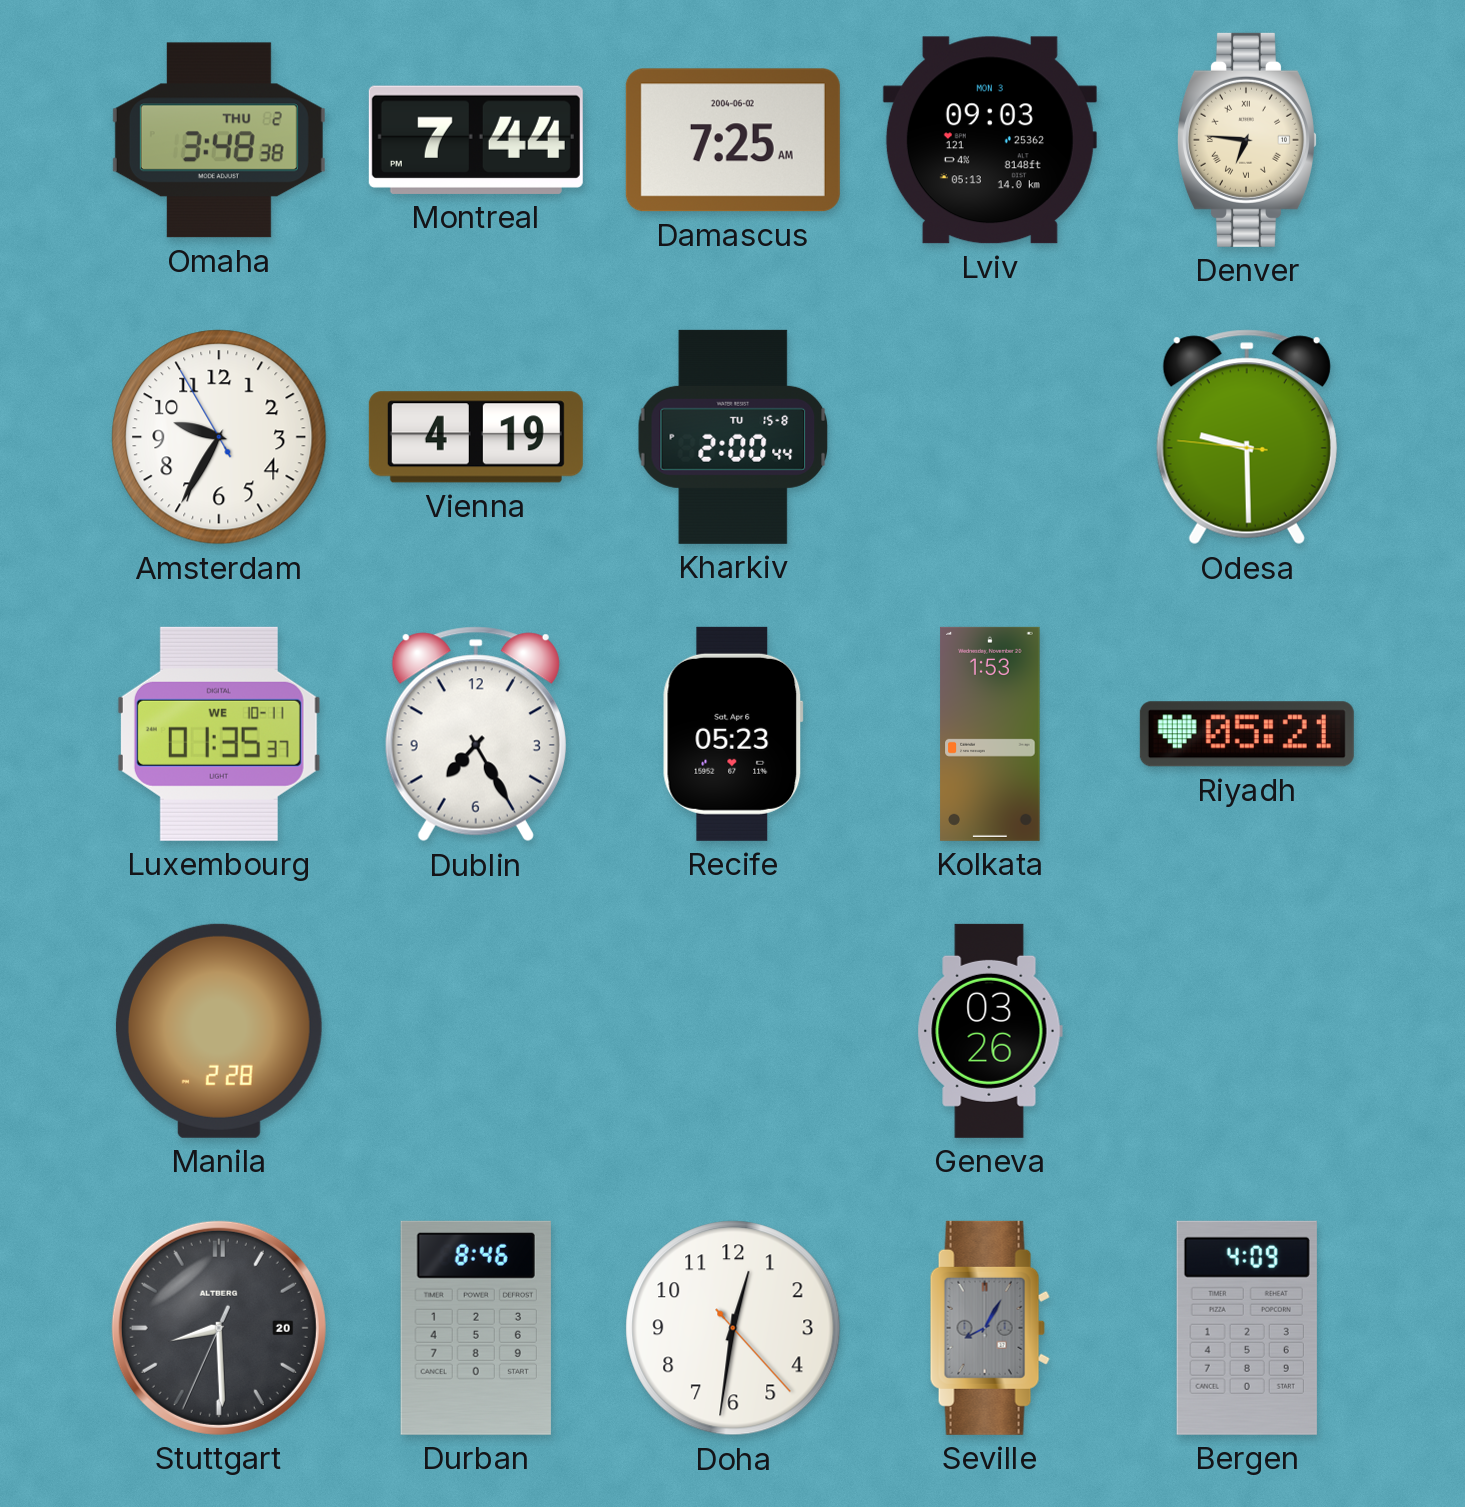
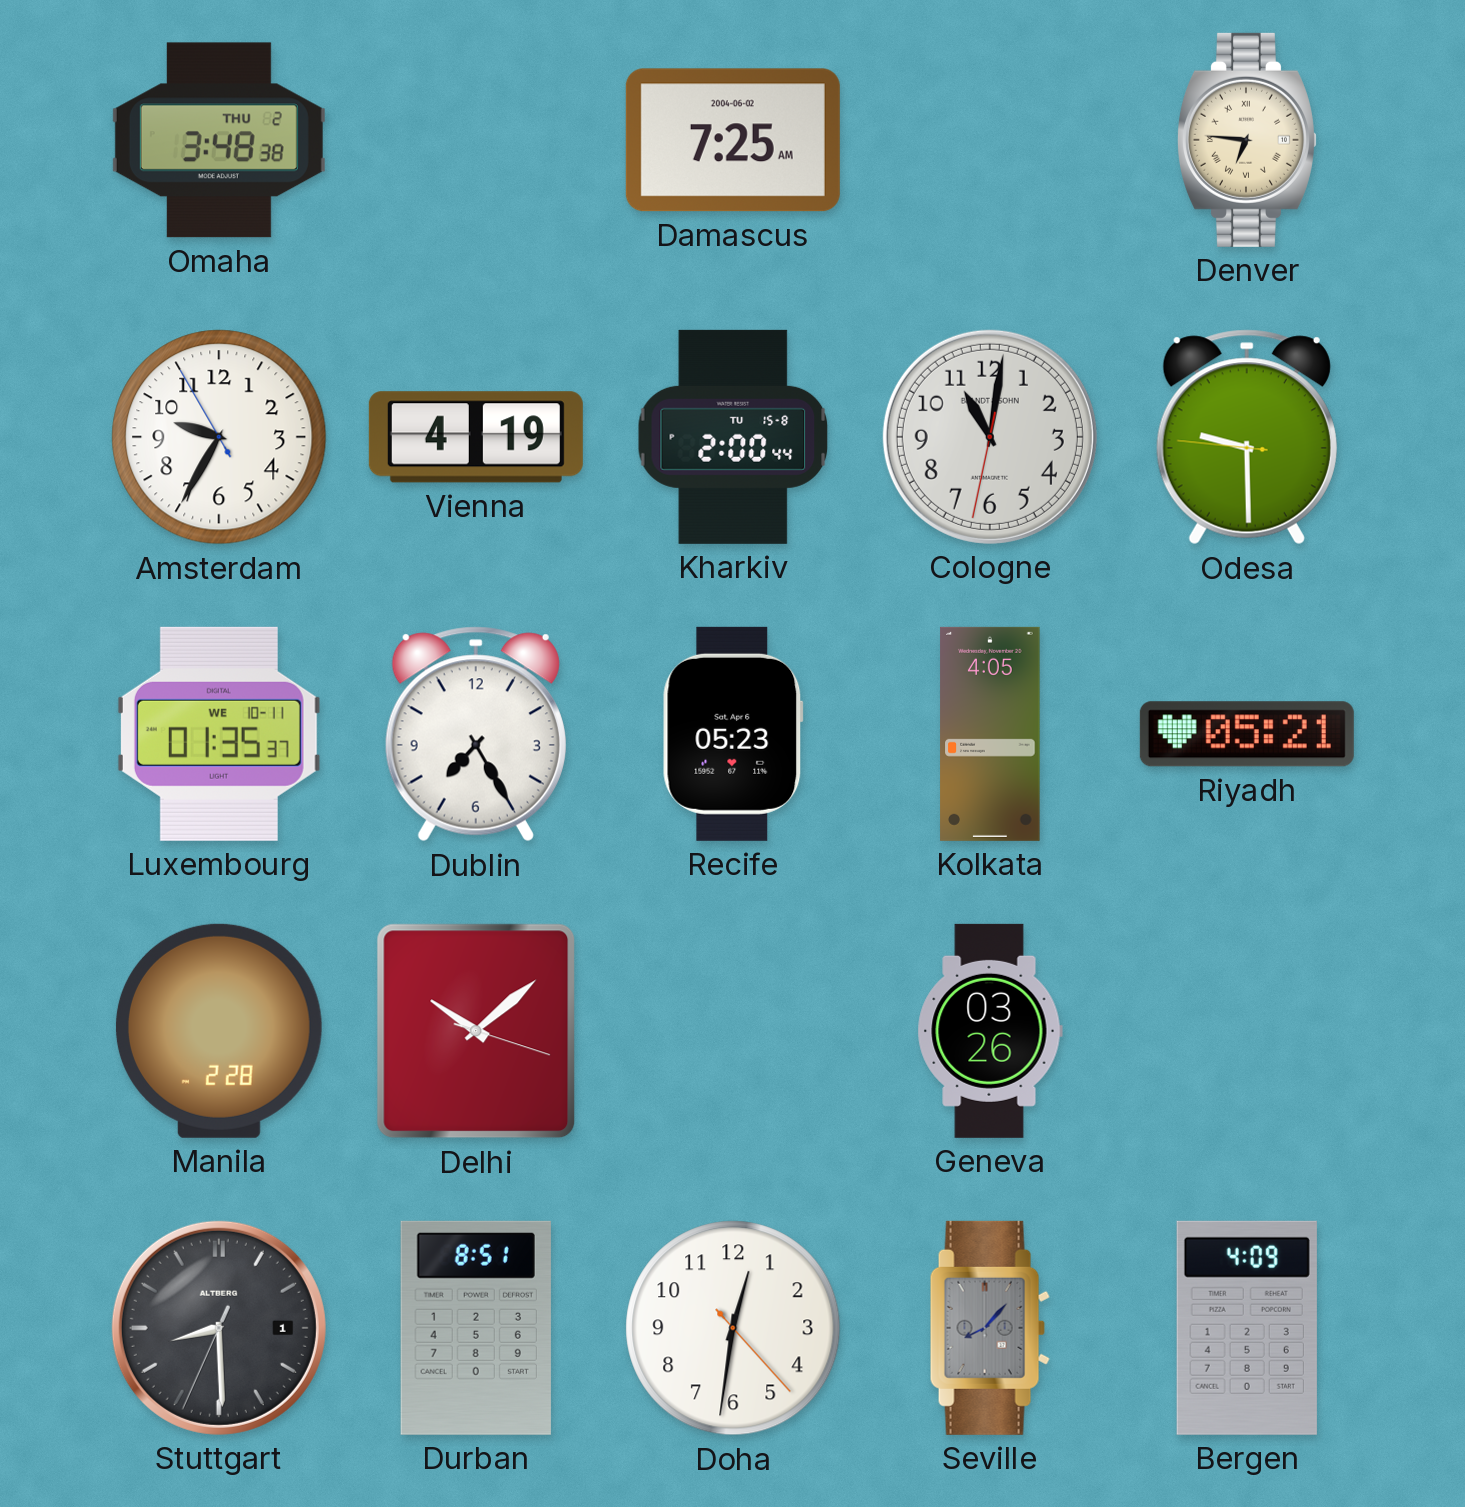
Montreal: 7:44 -> none (476, 140)
Lviv: 09:03 -> none (990, 140)
Cologne: none -> 11:01 (990, 437)
Kolkata: 1:53 -> 4:05 (990, 734)
Delhi: none -> 10:08 (476, 1031)
Stuttgart date: 20 -> 1 (219, 1328)
Durban: 8:46 -> 8:51 (476, 1328)
Seville: 8:05 -> 8:07 (990, 1328)
